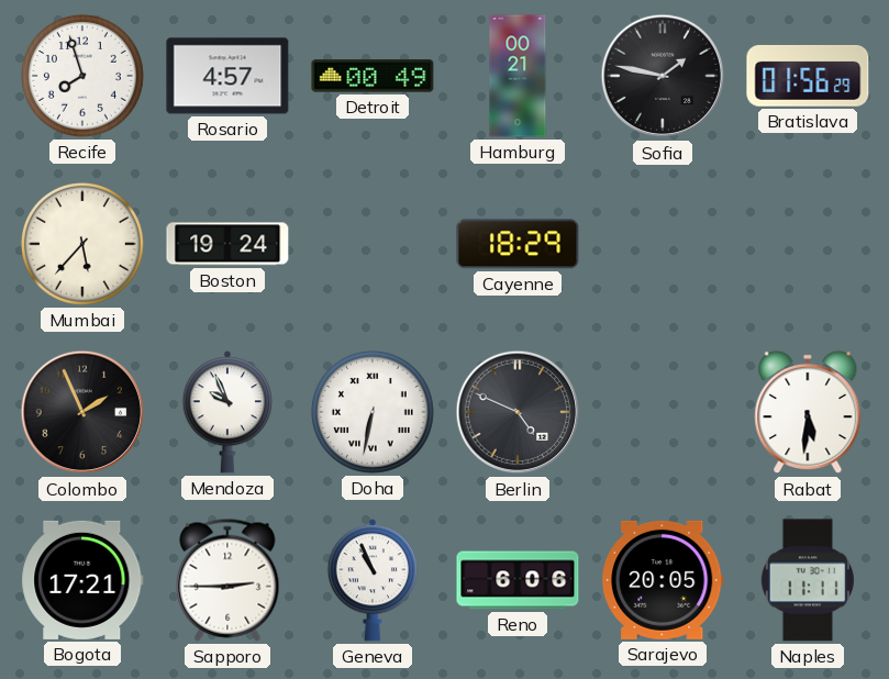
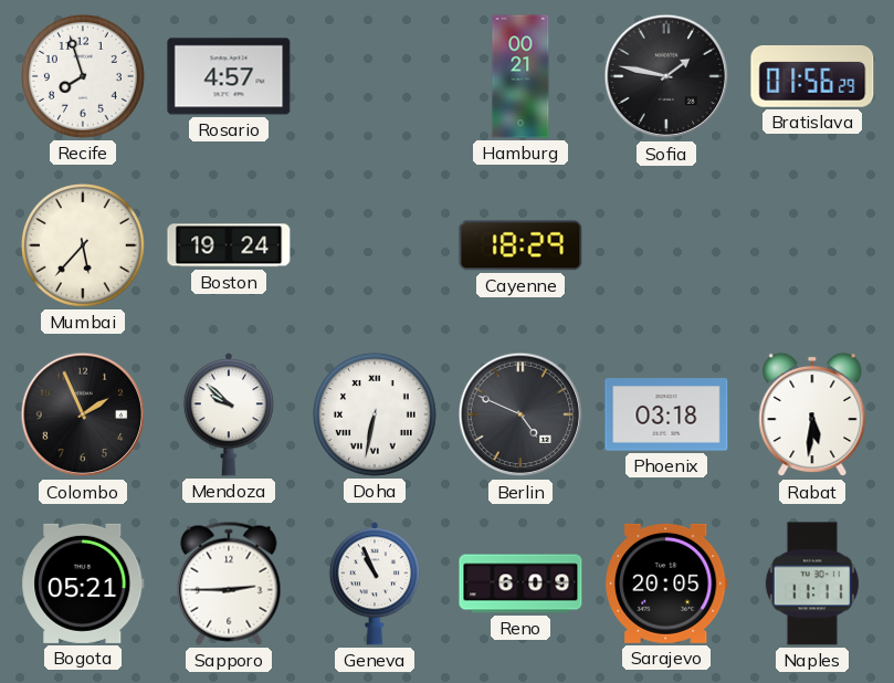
Detroit: 00:49 -> none (373, 76)
Mendoza: 9:56 -> 9:52 (229, 414)
Phoenix: none -> 03:18 (666, 414)
Bogota: 17:21 -> 05:21 (83, 584)
Reno: 6:06 -> 6:09 (520, 584)
